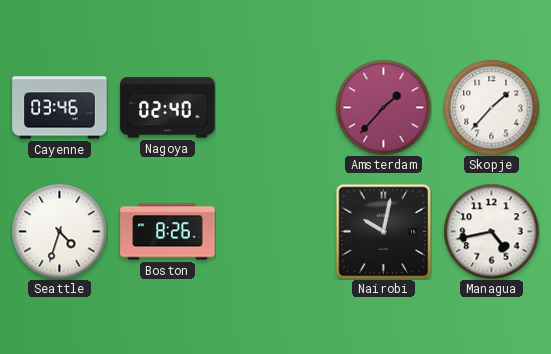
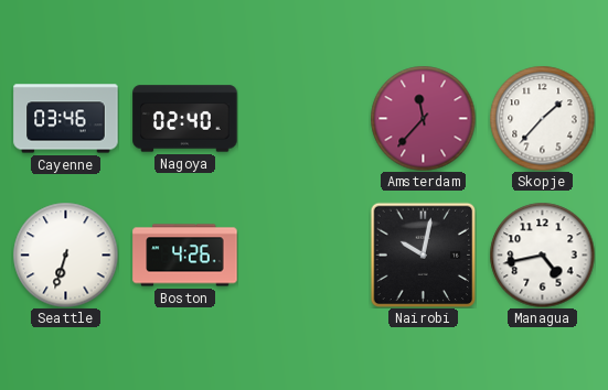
Amsterdam: 1:37 -> 11:37 (423, 118)
Seattle: 4:33 -> 6:33 (65, 254)
Boston: 8:26 -> 4:26 (185, 256)
